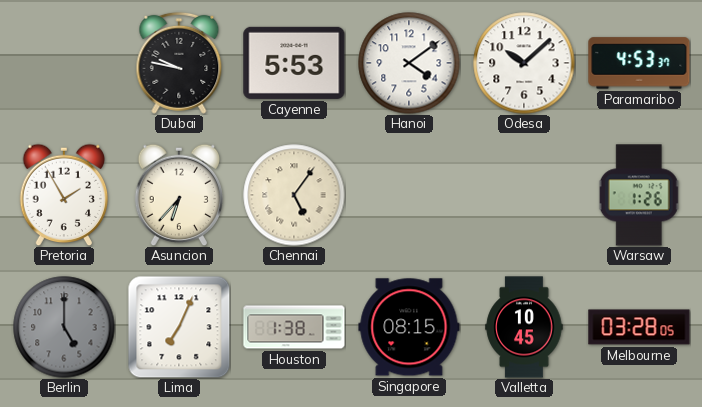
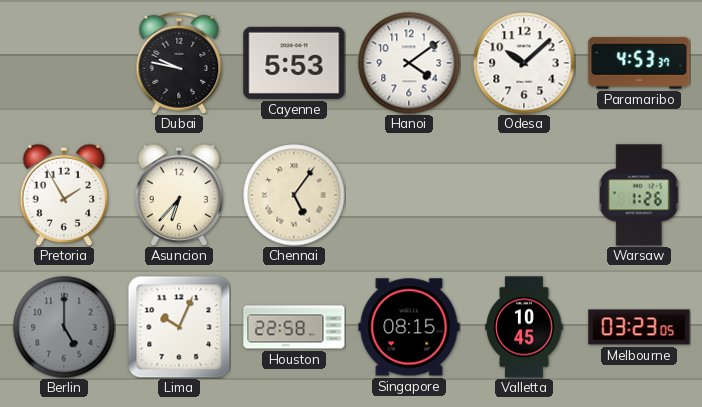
Lima: 7:04 -> 10:04 (179, 327)
Houston: 1:38 -> 22:58 (294, 327)
Melbourne: 03:28 -> 03:23 (639, 327)
